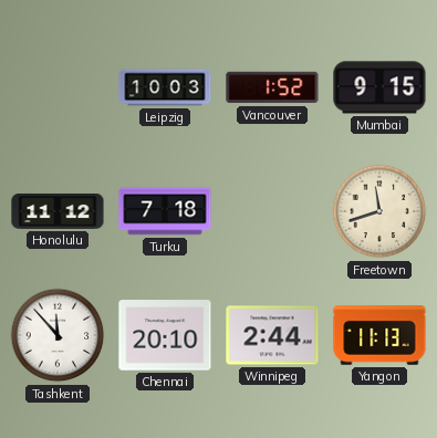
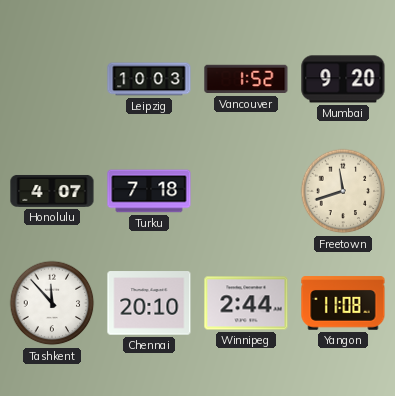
Mumbai: 9:15 -> 9:20 (343, 79)
Honolulu: 11:12 -> 4:07 (52, 191)
Yangon: 11:13 -> 11:08 (343, 303)
